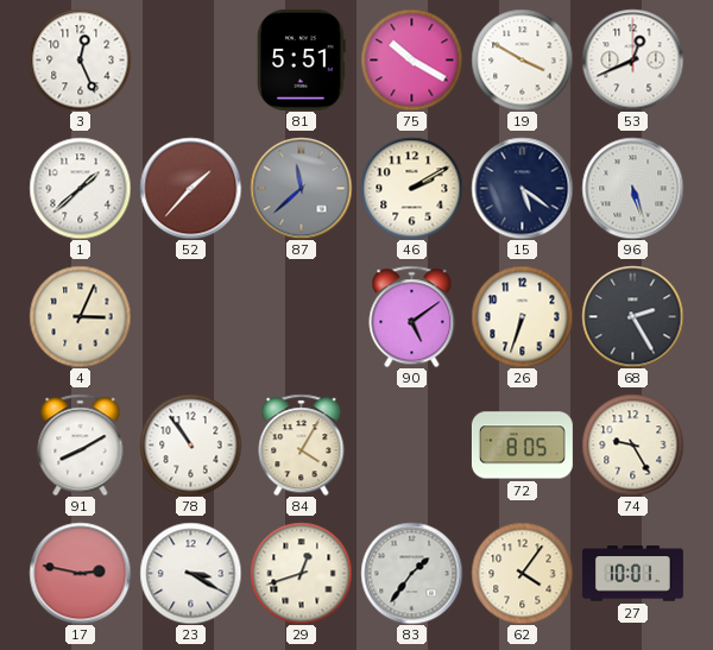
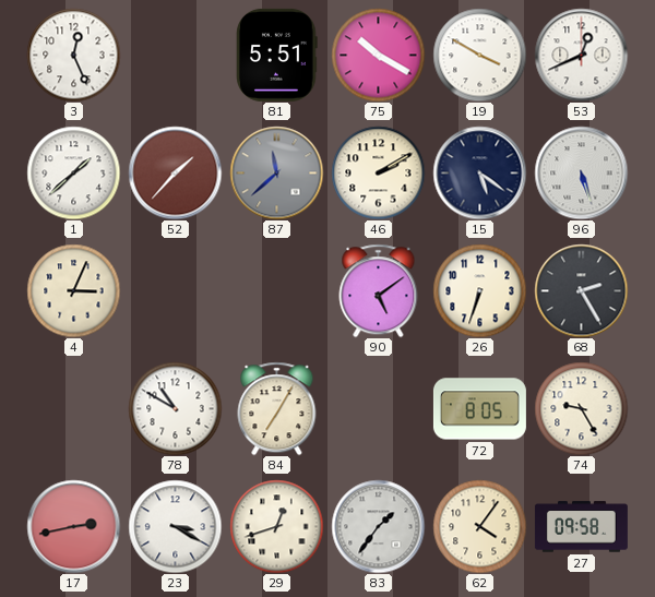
91: 8:10 -> none (81, 444)
78: 10:54 -> 10:50 (175, 408)
84: 4:05 -> 7:05 (277, 408)
17: 2:47 -> 2:43 (73, 526)
27: 10:01 -> 09:58 (581, 527)
